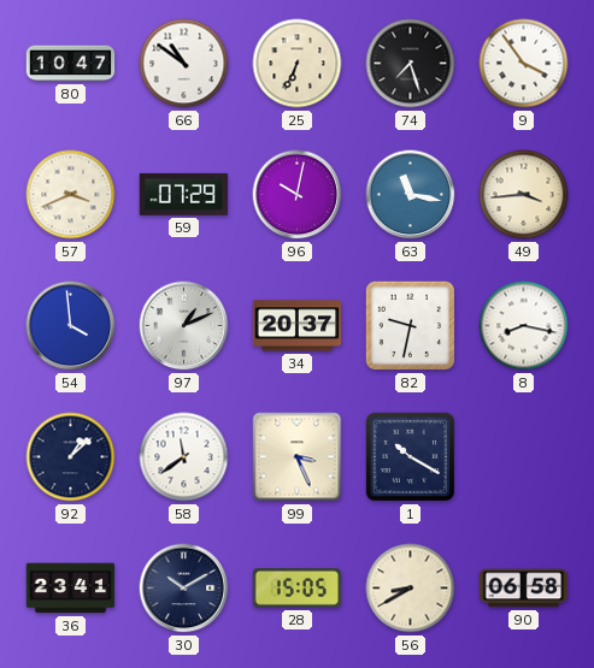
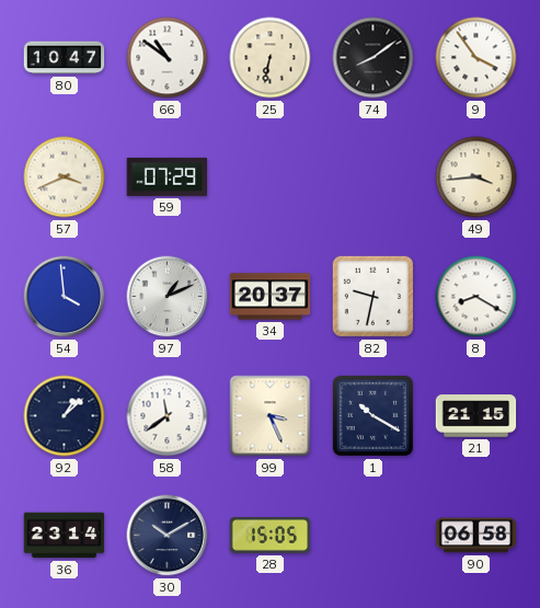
25: 6:34 -> 6:32 (271, 58)
74: 7:27 -> 8:09 (374, 58)
96: 10:02 -> none (298, 195)
63: 11:17 -> none (411, 195)
8: 8:17 -> 8:20 (476, 297)
21: none -> 21:15 (476, 416)
36: 23:41 -> 23:14 (65, 536)
56: 8:40 -> none (411, 589)
